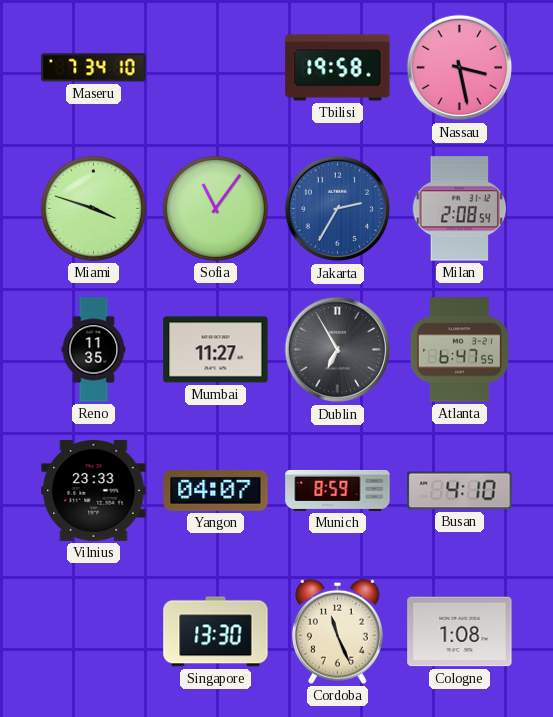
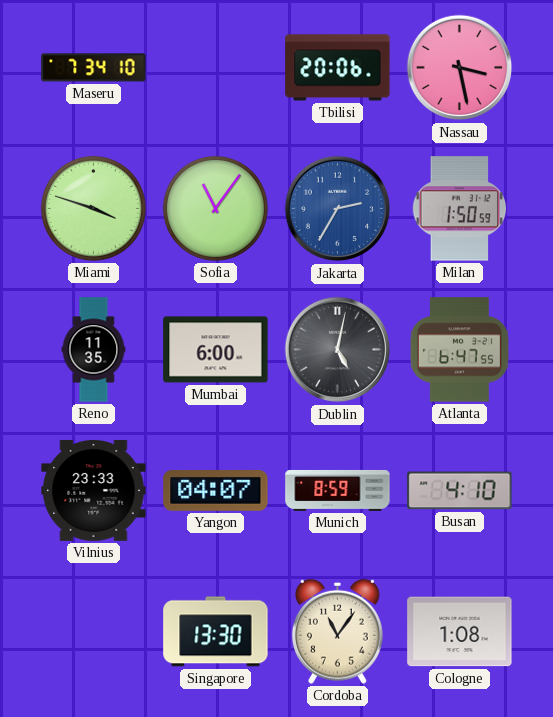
Tbilisi: 19:58 -> 20:06 (338, 68)
Milan: 2:08 -> 1:50 (460, 209)
Mumbai: 11:27 -> 6:00 (216, 350)
Dublin: 6:55 -> 5:02 (338, 350)
Cordoba: 11:26 -> 11:06 (337, 631)
